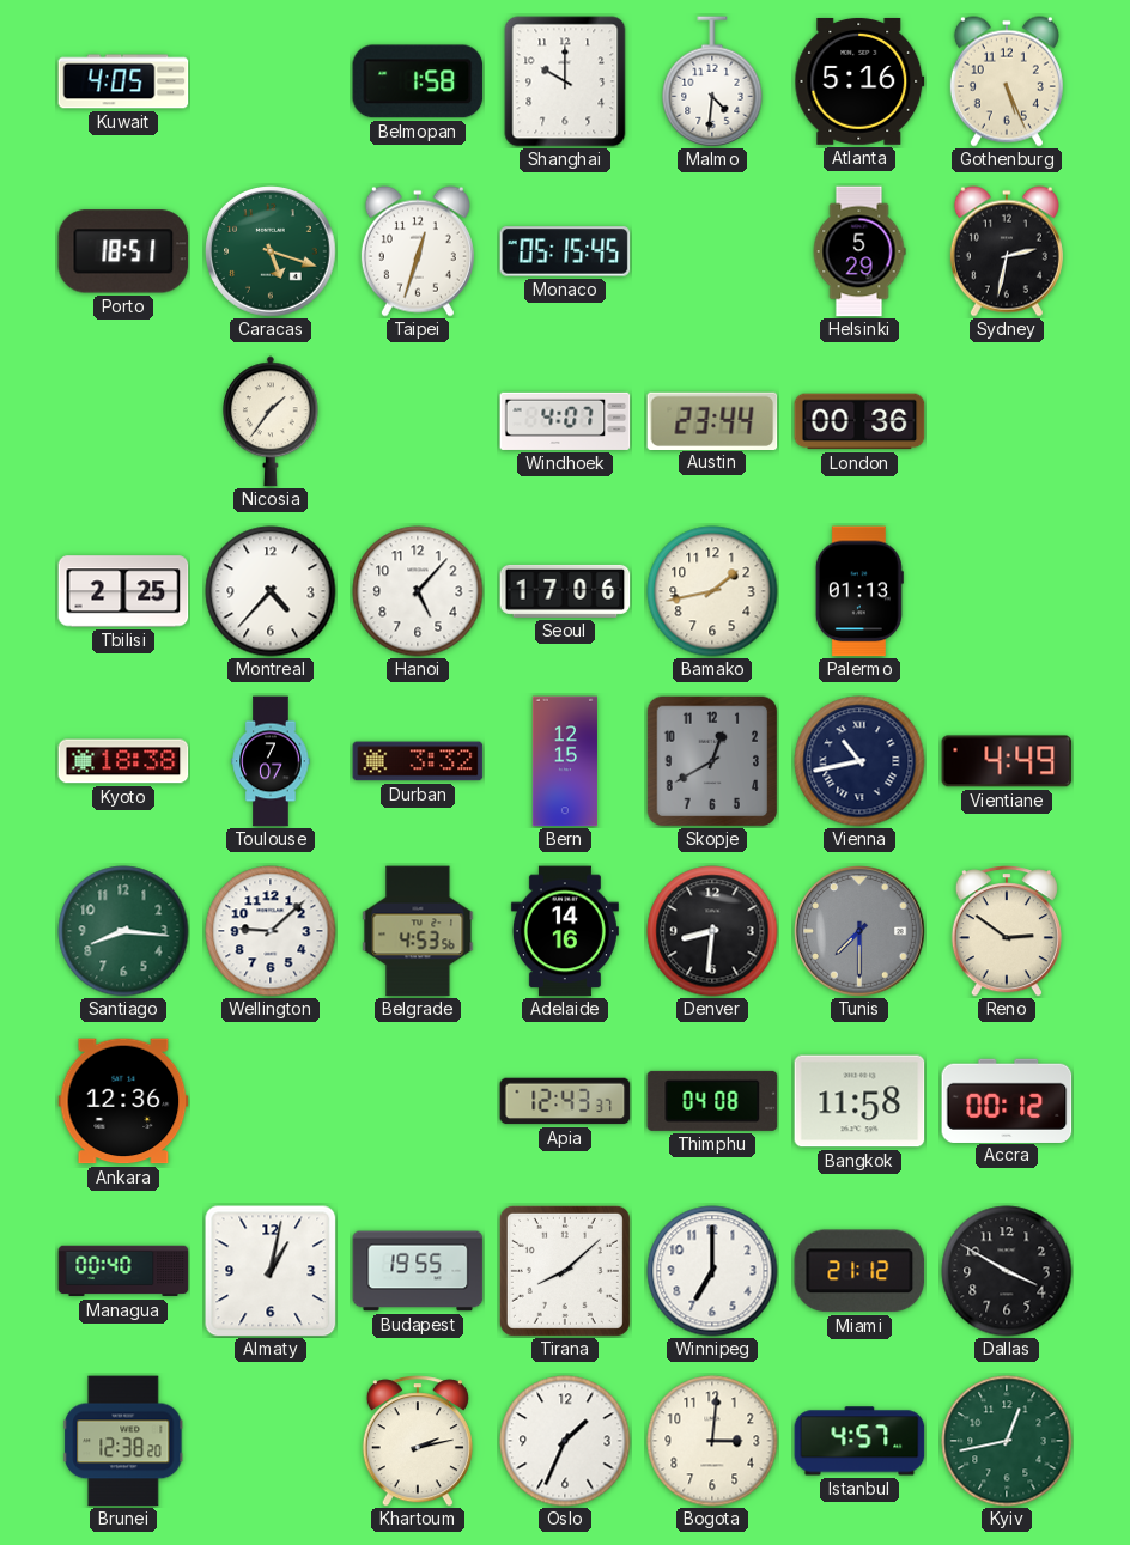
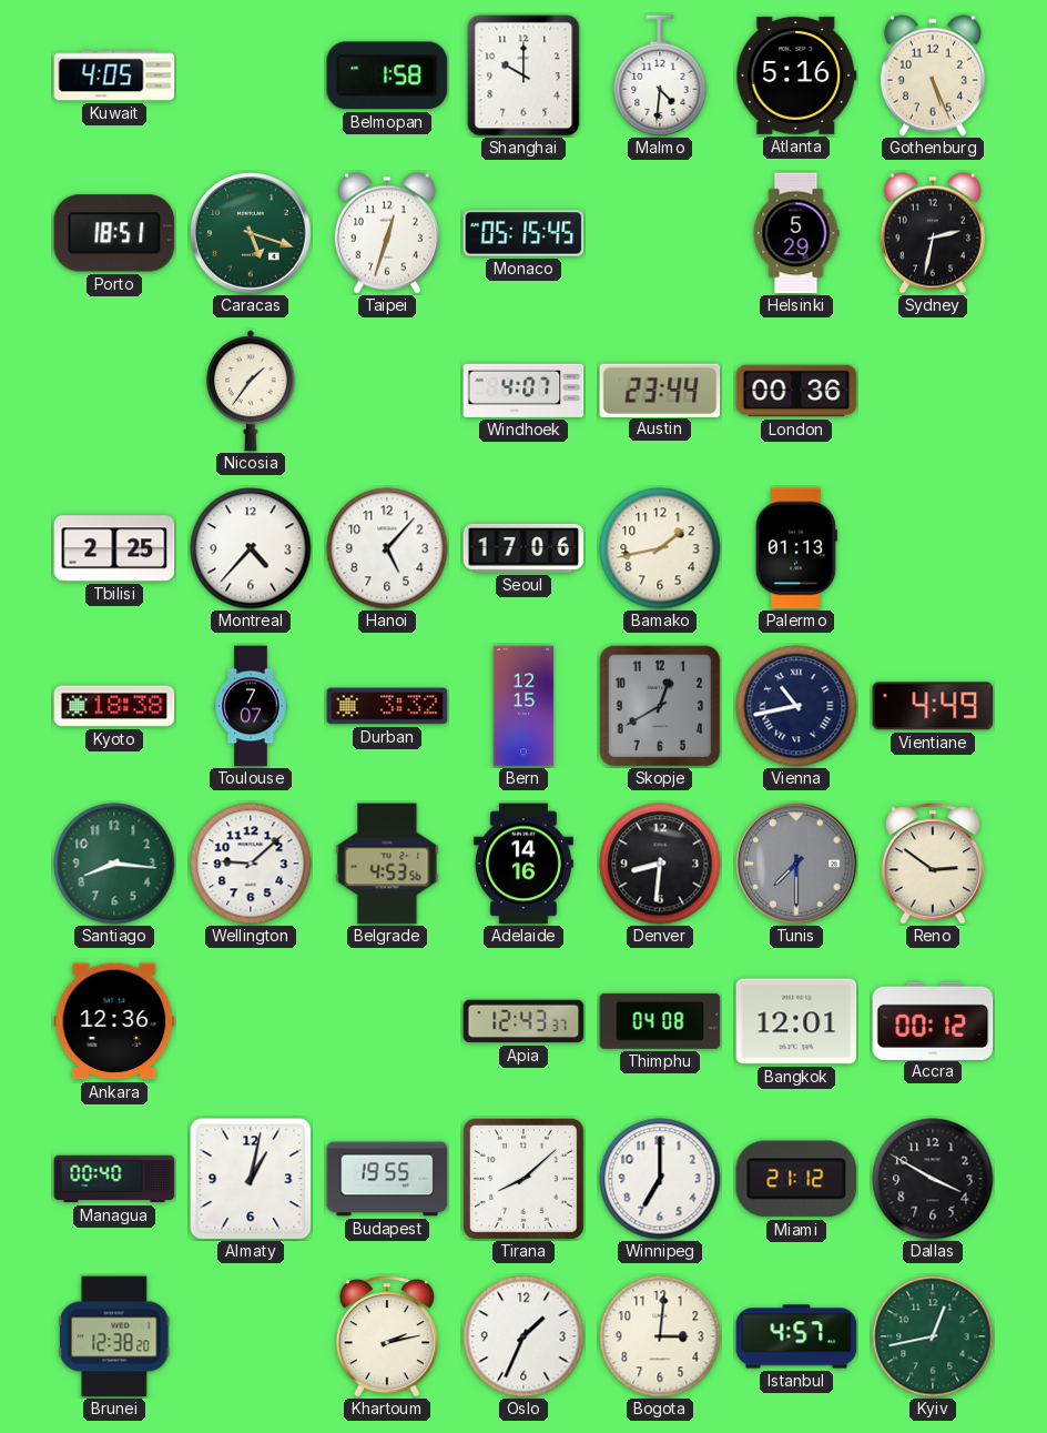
Bangkok: 11:58 -> 12:01 (796, 1021)
